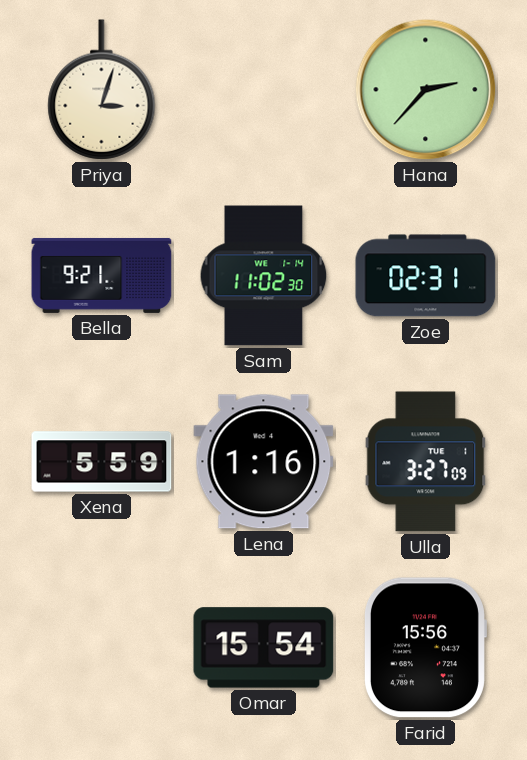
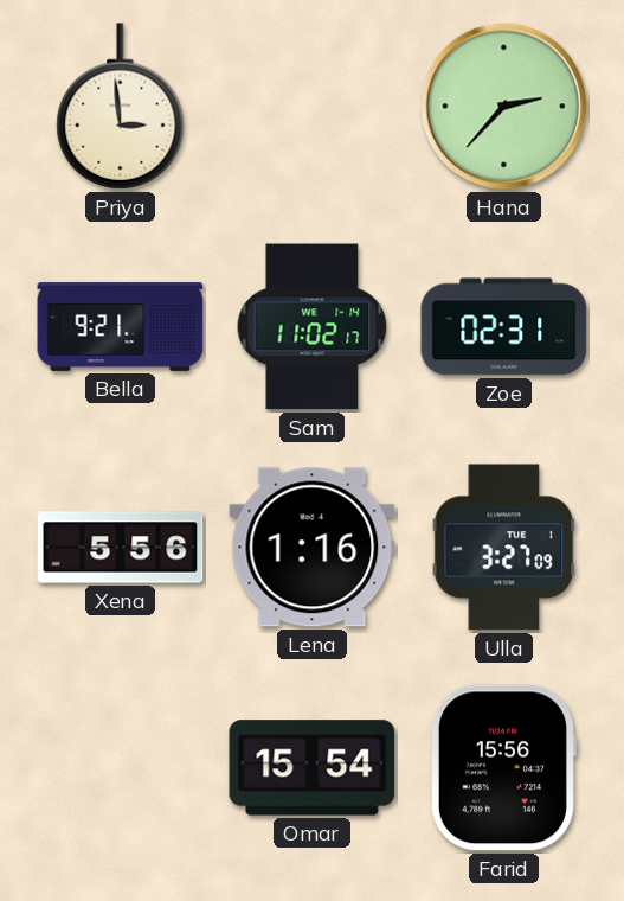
Priya: 3:03 -> 2:59 (121, 107)
Sam: 11:02:30 -> 11:02:17 (313, 327)
Xena: 5:59 -> 5:56 (121, 548)
